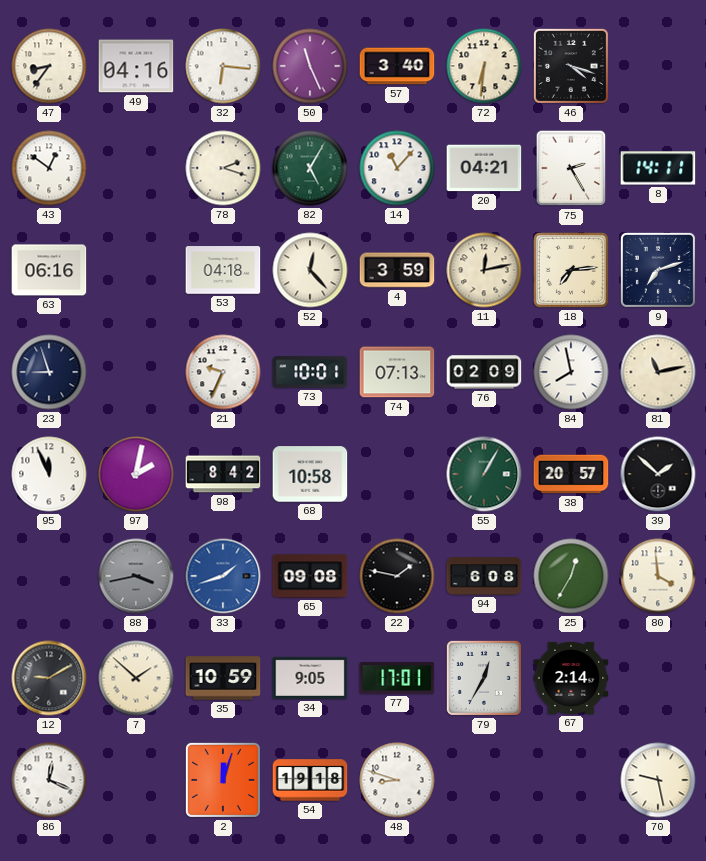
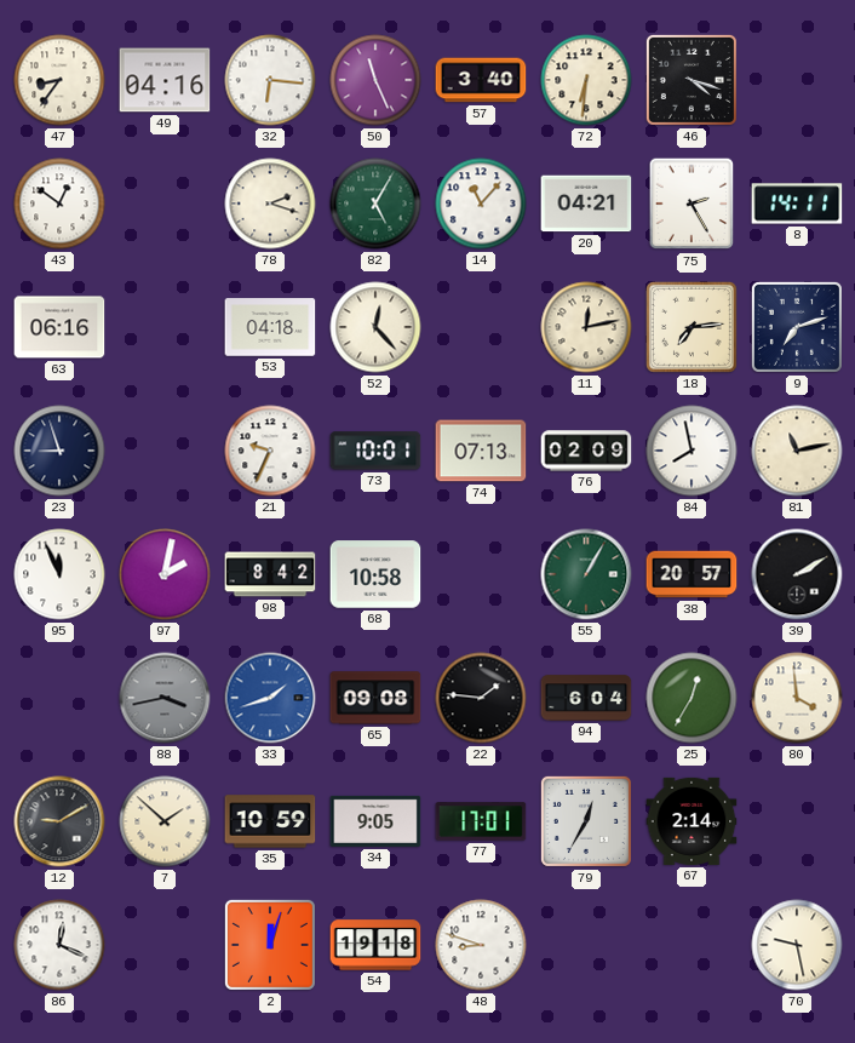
4: 3:59 -> none (397, 270)
39: 1:52 -> 2:10 (797, 574)
22: 1:47 -> 1:46 (481, 698)
94: 6:08 -> 6:04 (586, 698)
